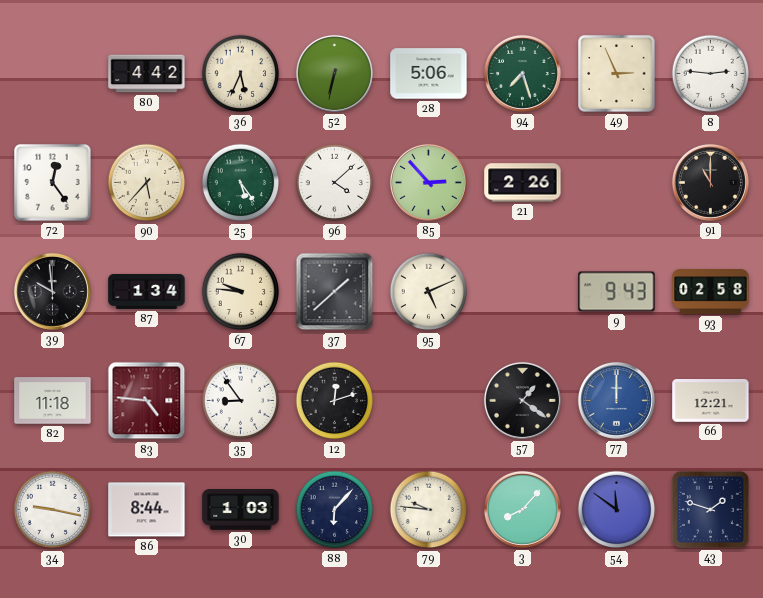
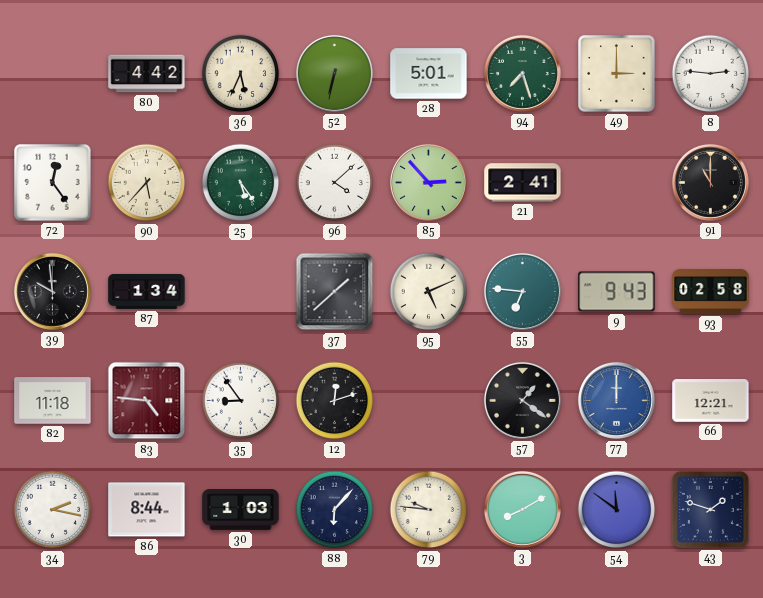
28: 5:06 -> 5:01 (429, 74)
49: 2:56 -> 3:00 (617, 74)
21: 2:26 -> 2:41 (523, 183)
67: 9:46 -> none (241, 292)
55: none -> 6:46 (522, 291)
34: 9:17 -> 2:17 (53, 510)
3: 8:07 -> 8:10 (522, 509)
